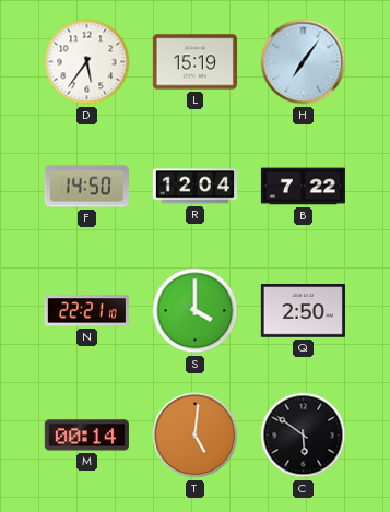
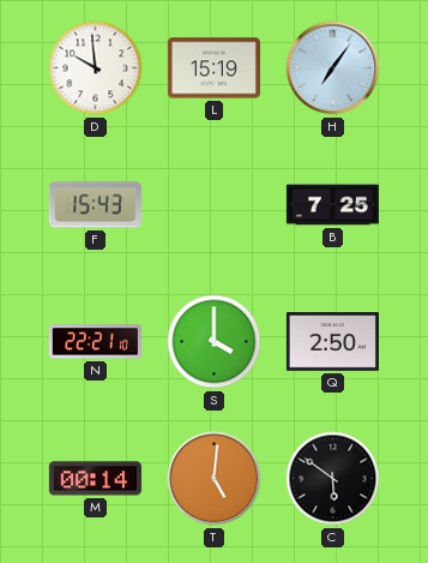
D: 5:36 -> 9:59 (96, 68)
F: 14:50 -> 15:43 (95, 205)
R: 12:04 -> none (194, 187)
B: 7:22 -> 7:25 (332, 205)
